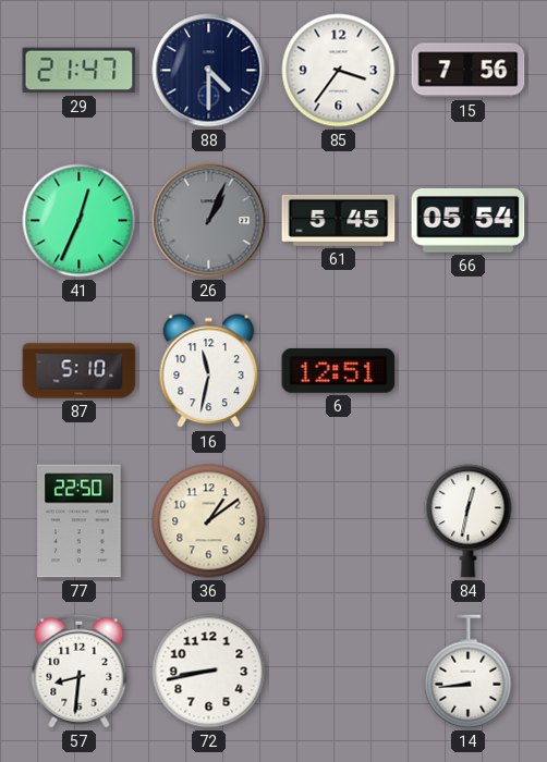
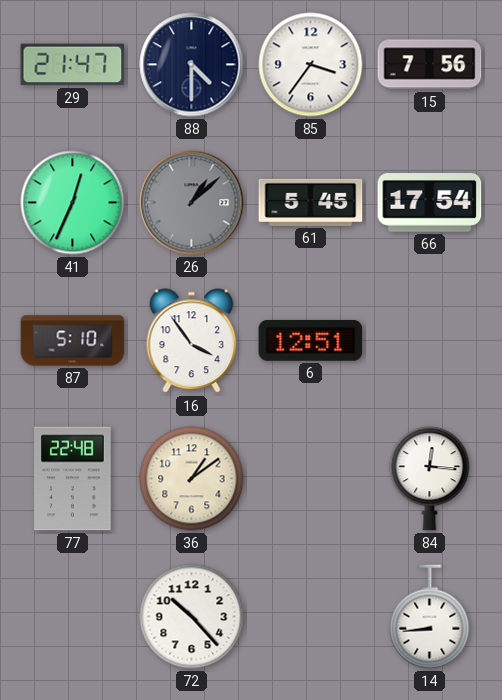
26: 1:04 -> 1:08 (192, 203)
66: 05:54 -> 17:54 (430, 203)
16: 11:32 -> 3:54 (192, 341)
77: 22:50 -> 22:48 (73, 479)
84: 12:32 -> 12:16 (430, 479)
57: 8:31 -> none (80, 671)
72: 8:43 -> 10:23 (192, 617)
